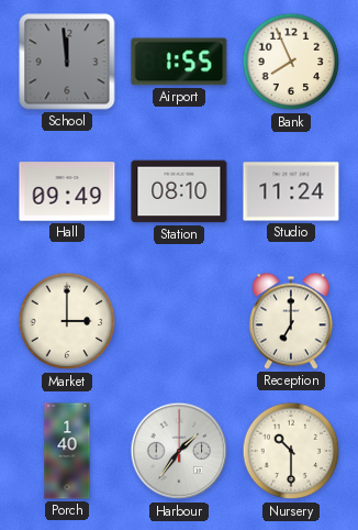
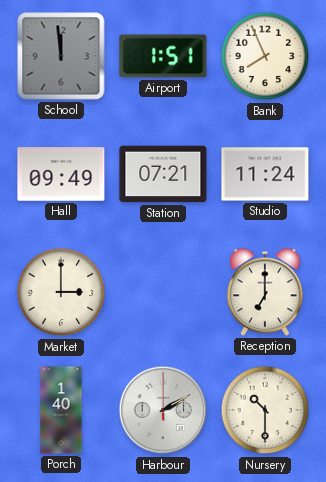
Airport: 1:55 -> 1:51 (163, 56)
Station: 08:10 -> 07:21 (163, 174)
Harbour: 1:36 -> 2:10 (163, 410)
